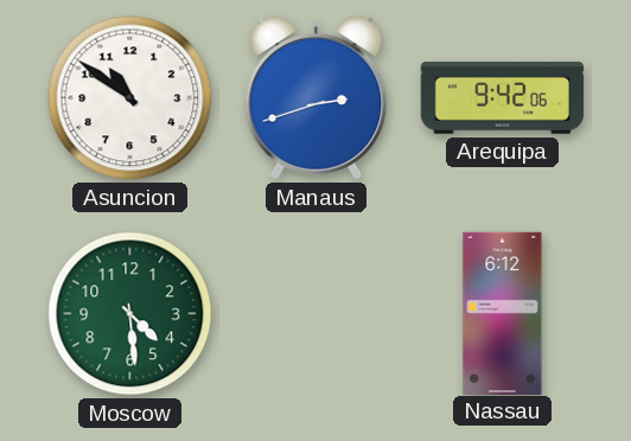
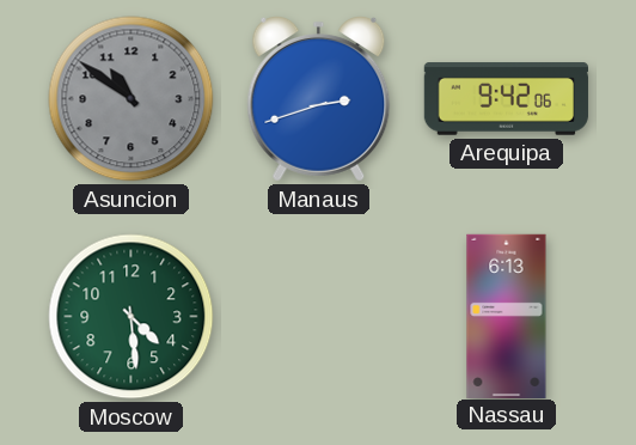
Asuncion dial: white -> grey (132, 99)
Nassau: 6:12 -> 6:13 (507, 316)
